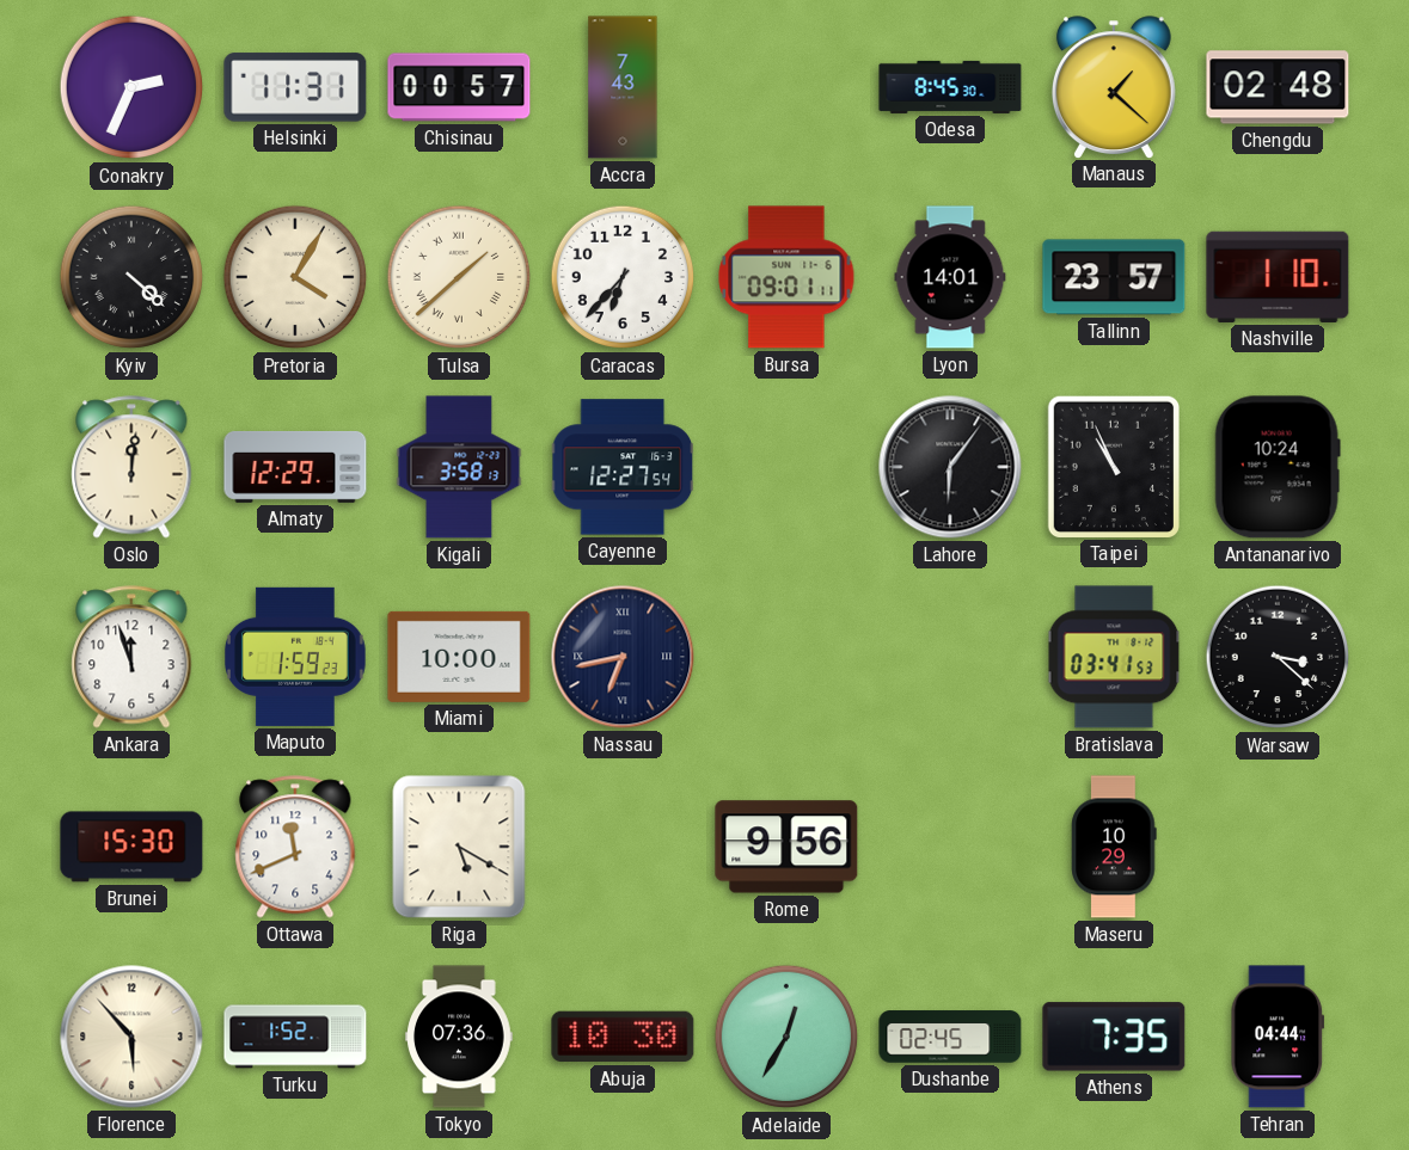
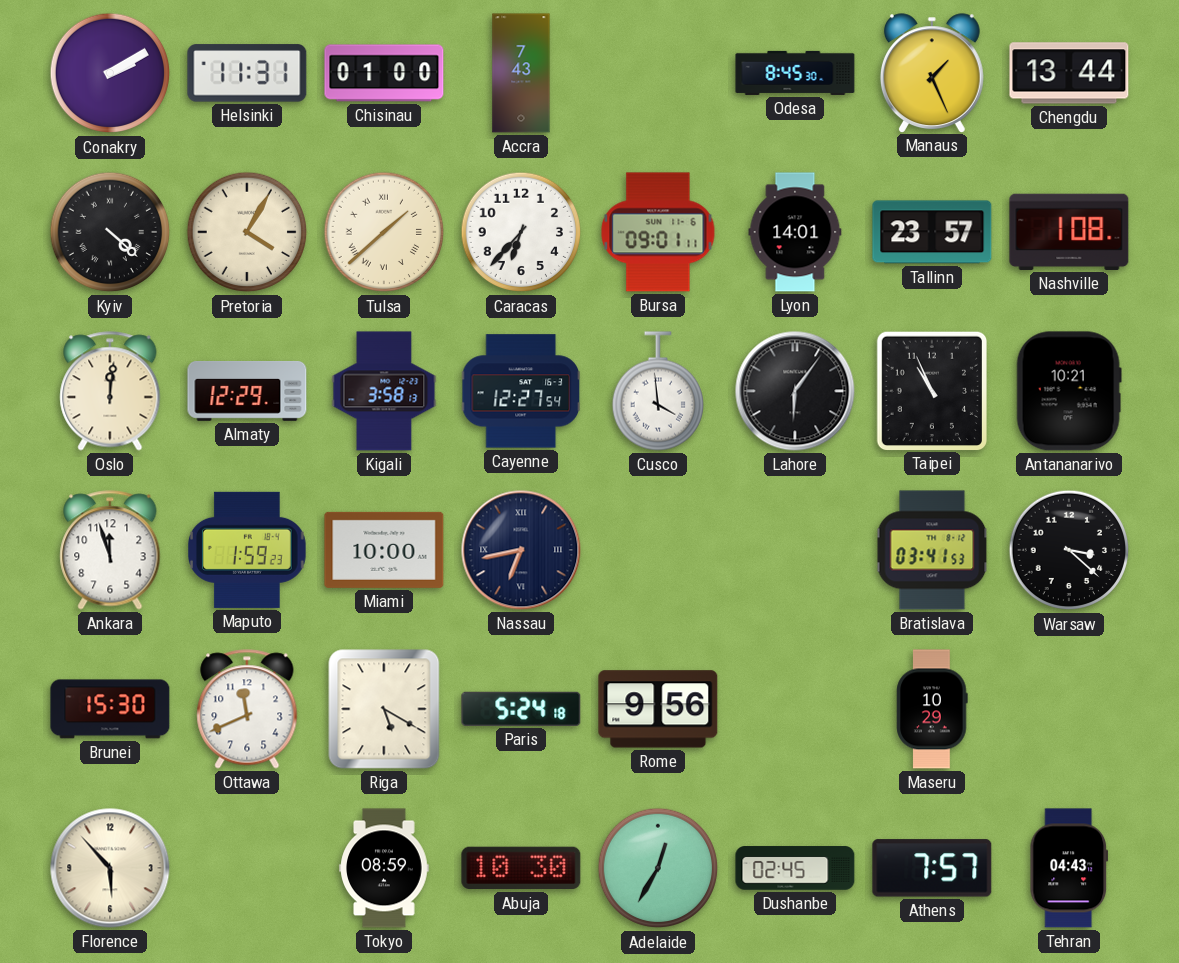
Conakry: 2:34 -> 2:10 (110, 73)
Chisinau: 00:57 -> 01:00 (384, 73)
Manaus: 1:22 -> 1:26 (932, 73)
Chengdu: 02:48 -> 13:44 (1069, 73)
Nashville: 1:10 -> 1:08 (1069, 232)
Cusco: none -> 3:59 (657, 391)
Antananarivo: 10:24 -> 10:21 (1069, 391)
Paris: none -> 5:24 (521, 709)
Turku: 1:52 -> none (295, 1037)
Tokyo: 07:36 -> 08:59 (384, 868)
Athens: 7:35 -> 7:57 (932, 868)
Tehran: 04:44 -> 04:43 (1069, 868)
